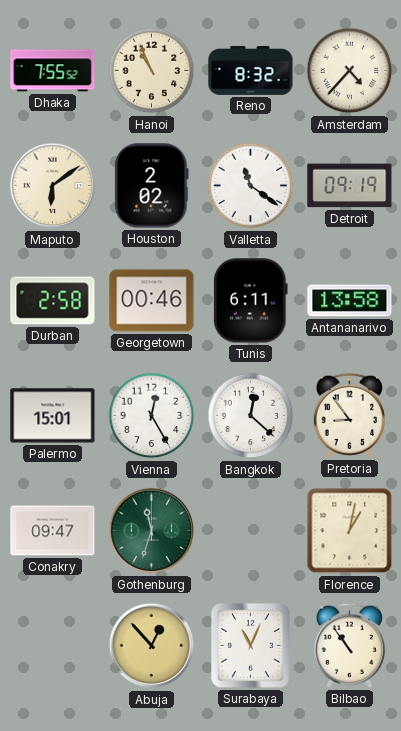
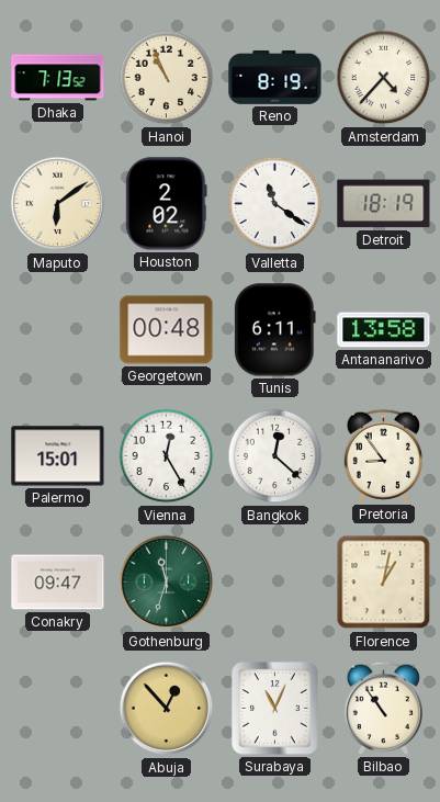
Dhaka: 7:55 -> 7:13 (58, 78)
Reno: 8:32 -> 8:19 (275, 77)
Detroit: 09:19 -> 18:19 (384, 204)
Durban: 2:58 -> none (53, 301)
Georgetown: 00:46 -> 00:48 (167, 330)
